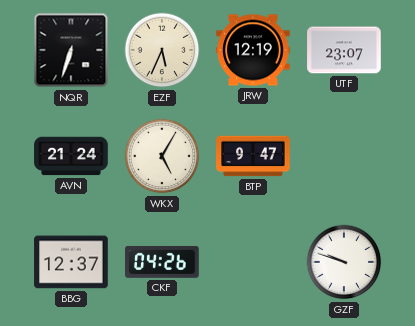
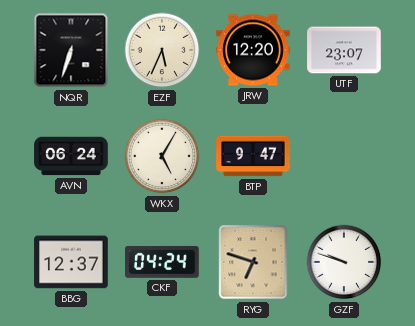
JRW: 12:19 -> 12:20 (253, 50)
AVN: 21:24 -> 06:24 (71, 156)
CKF: 04:26 -> 04:24 (162, 262)
RYG: none -> 6:48 (253, 262)
